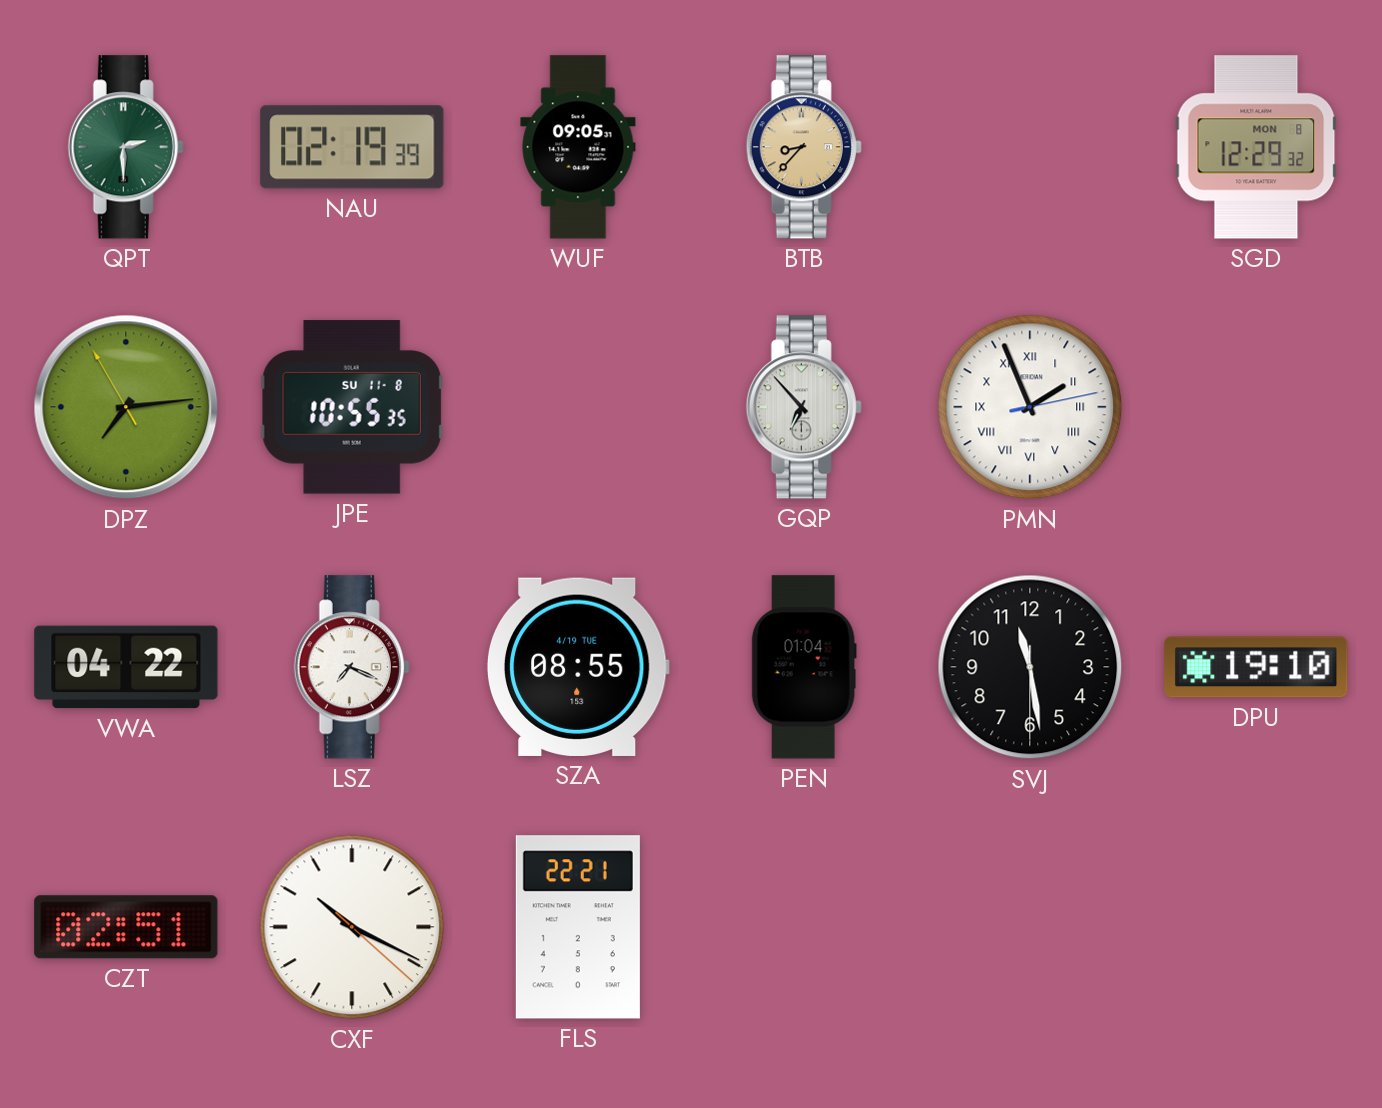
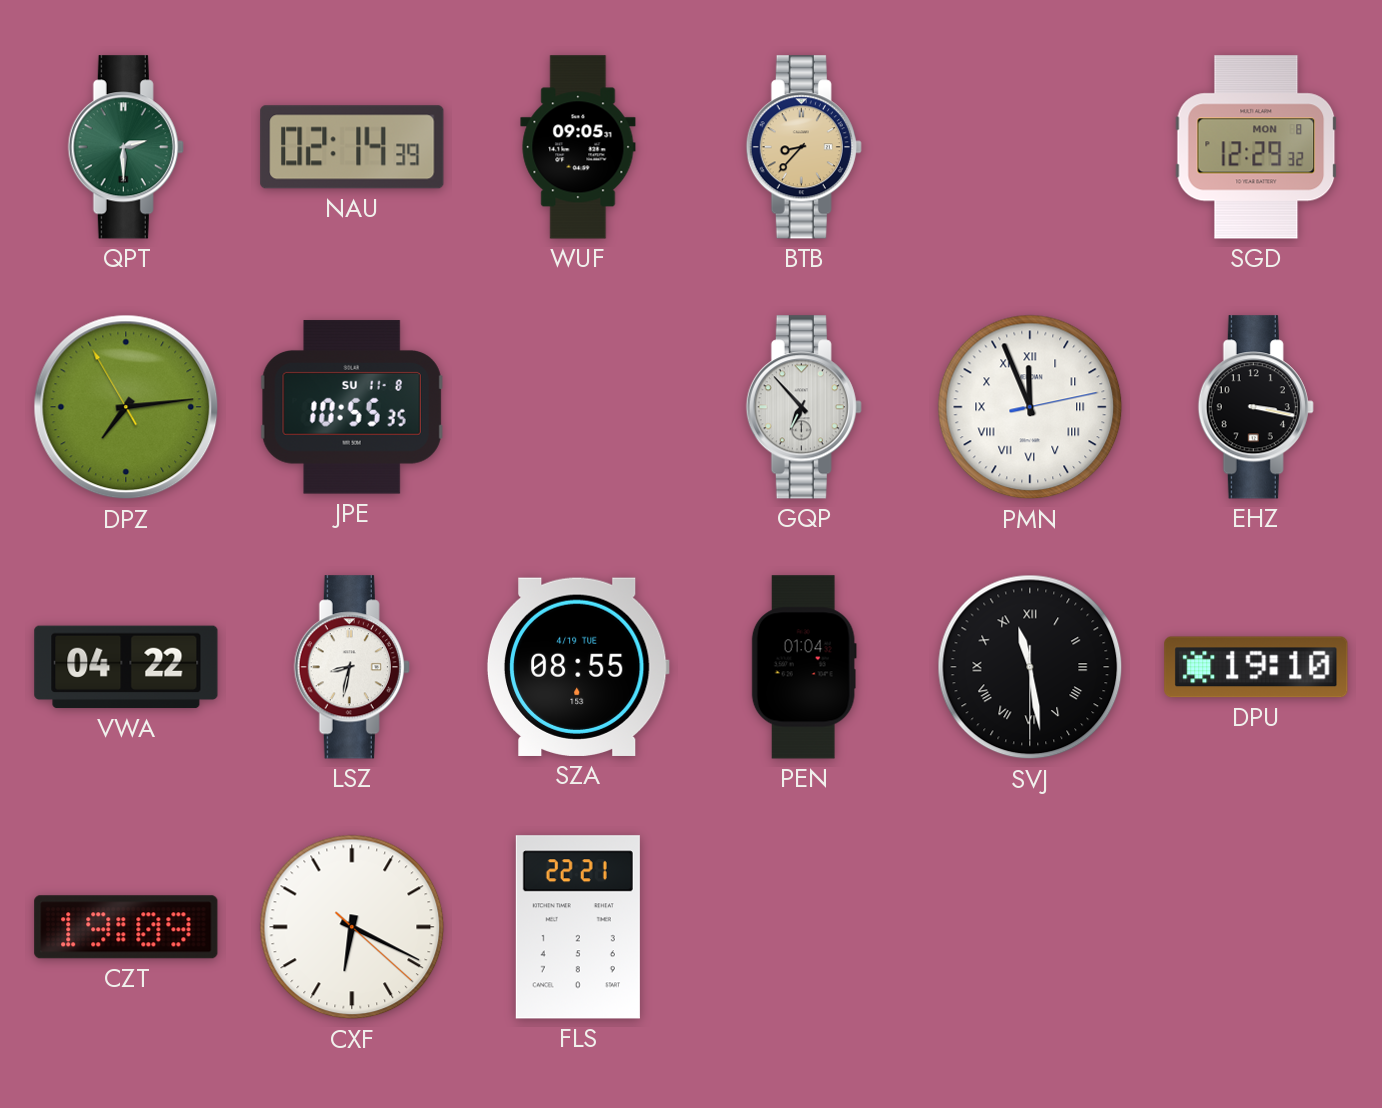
NAU: 02:19 -> 02:14 (352, 147)
PMN: 1:56 -> 11:56 (1030, 407)
EHZ: none -> 3:17 (1256, 407)
LSZ: 7:19 -> 8:32 (352, 667)
SVJ numerals: Arabic -> Roman (1030, 667)
CZT: 02:51 -> 19:09 (126, 927)
CXF: 10:19 -> 6:19 (352, 927)
